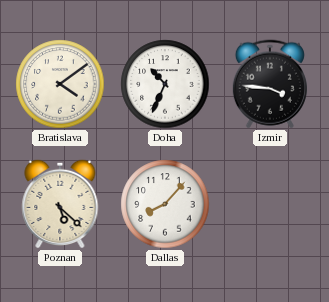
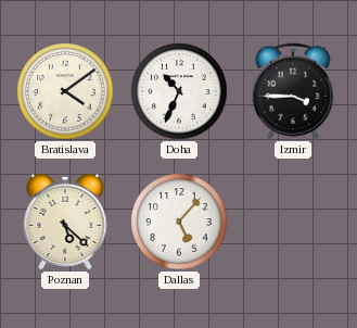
Izmir: 3:46 -> 3:45 (293, 91)
Dallas: 8:07 -> 5:07 (179, 222)
